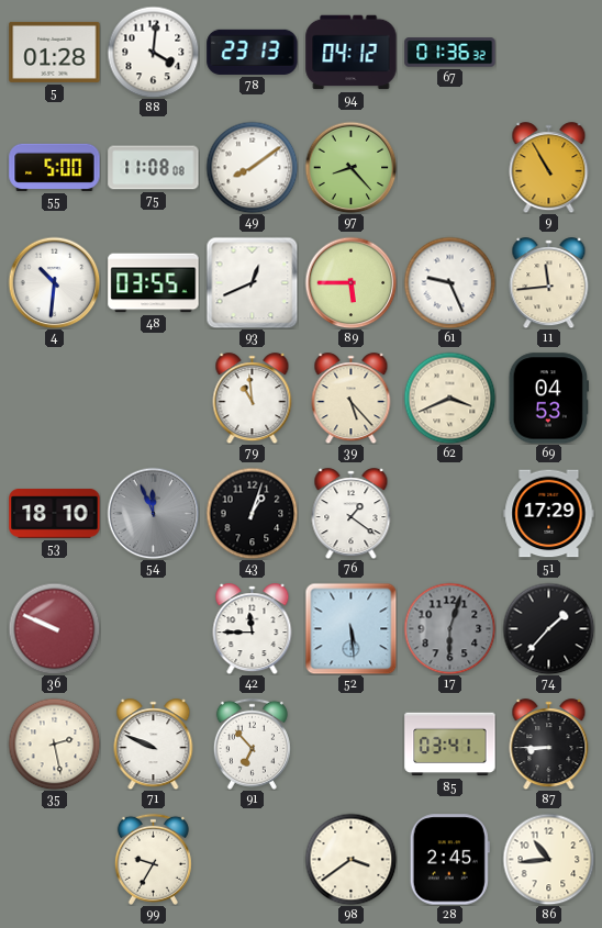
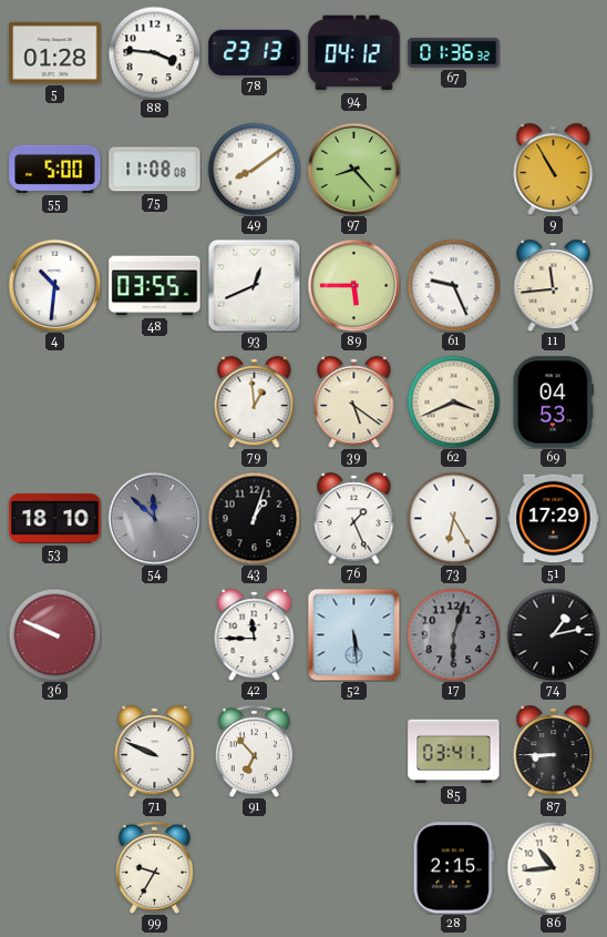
88: 4:01 -> 3:46 (154, 52)
79: 10:59 -> 12:59 (255, 403)
39: 5:23 -> 5:21 (354, 403)
54: 11:56 -> 11:52 (154, 518)
76: 1:21 -> 1:26 (354, 519)
73: none -> 6:25 (453, 518)
74: 1:37 -> 1:13 (553, 634)
35: 2:28 -> none (54, 743)
98: 3:39 -> none (350, 859)
28: 2:45 -> 2:15 (453, 868)
